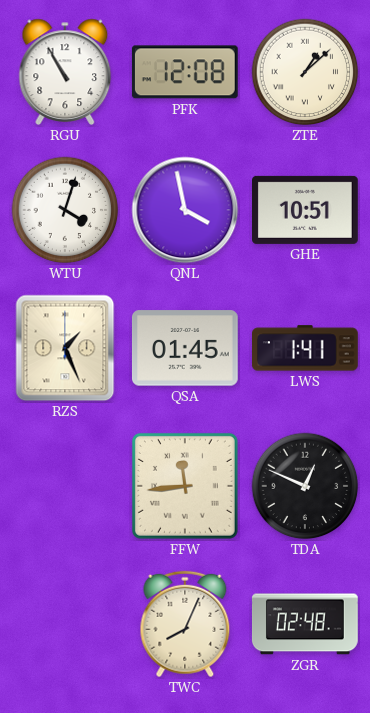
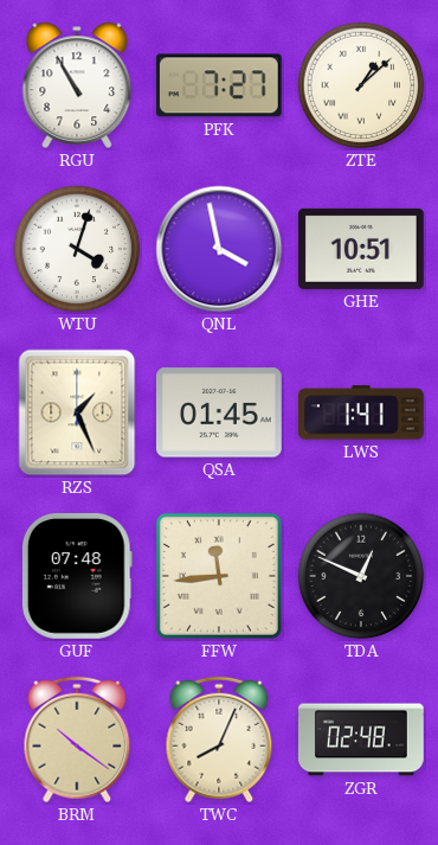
PFK: 12:08 -> 7:27 (219, 85)
GUF: none -> 07:48 (77, 576)
BRM: none -> 10:21 (77, 740)
